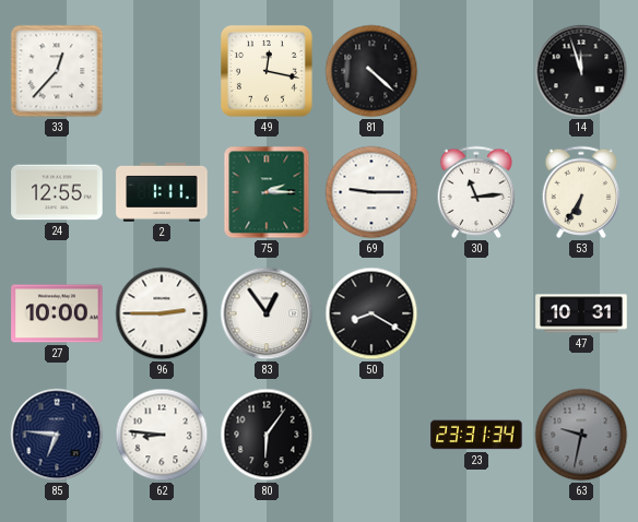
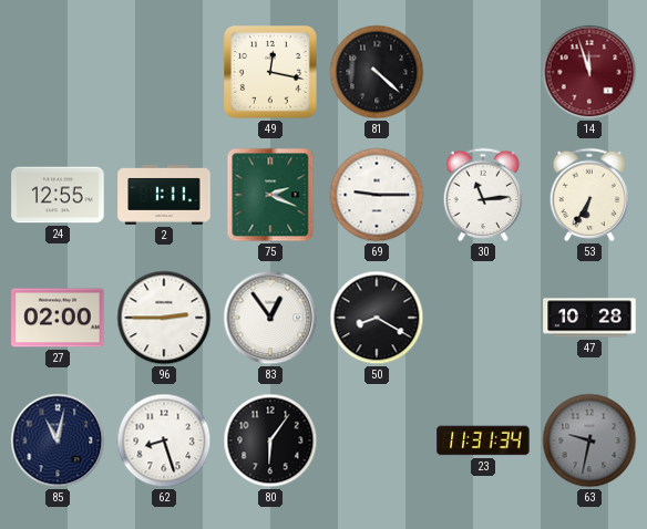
33: 12:37 -> none (57, 71)
14 dial: black -> burgundy (589, 72)
75: 2:15 -> 2:19 (270, 195)
27: 10:00 -> 02:00 (58, 318)
47: 10:31 -> 10:28 (589, 318)
85: 6:46 -> 11:02 (58, 440)
62: 8:46 -> 8:27 (164, 440)
23: 23:31 -> 11:31 (483, 440)
